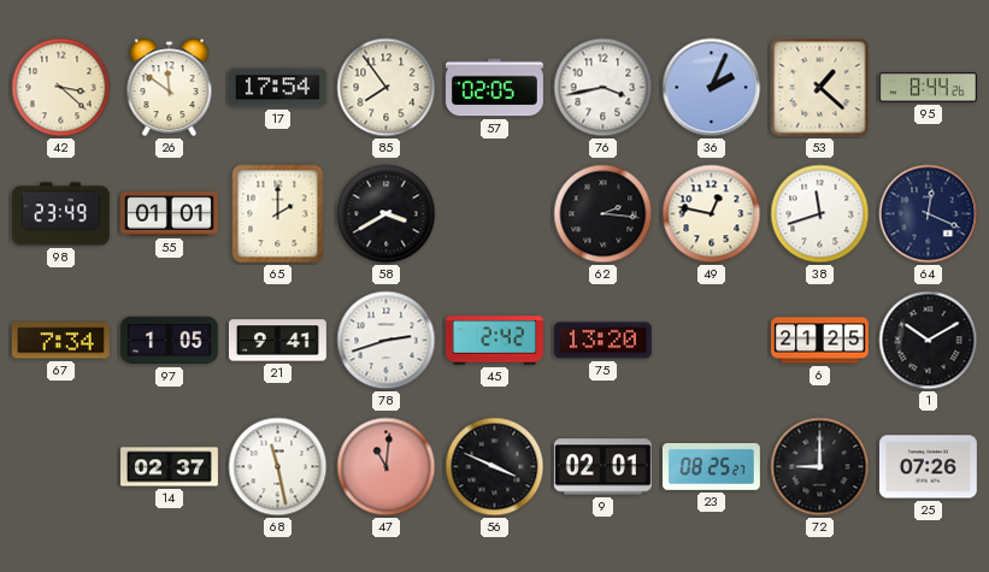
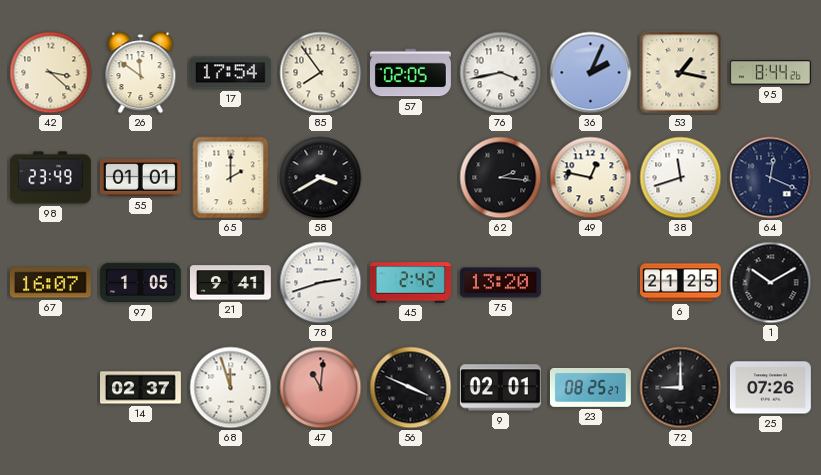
53: 1:22 -> 1:17 (681, 73)
67: 7:34 -> 16:07 (50, 283)
68: 11:28 -> 11:57 (231, 388)
